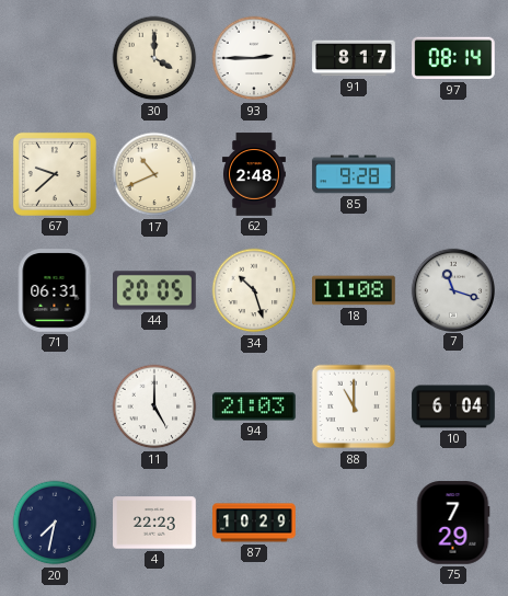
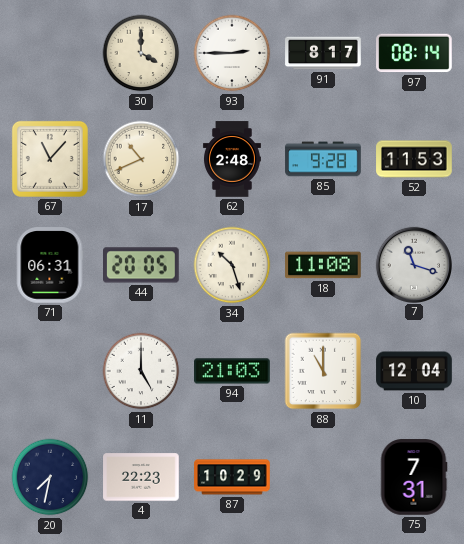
67: 9:38 -> 11:07 (50, 159)
52: none -> 11:53 (414, 159)
10: 6:04 -> 12:04 (414, 371)
75: 7:29 -> 7:31 (414, 477)
